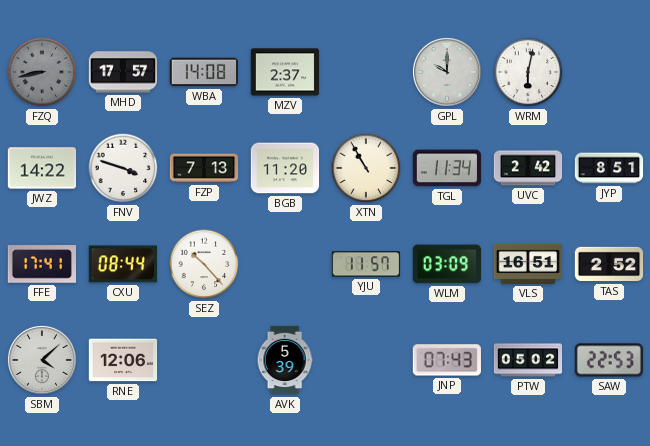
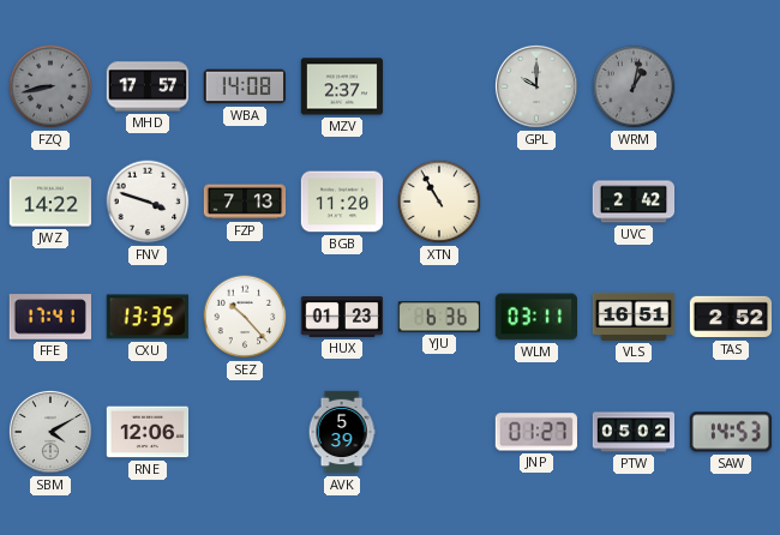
WRM: 6:02 -> 1:02 (634, 86)
WRM dial: white -> grey (634, 86)
TGL: 11:34 -> none (446, 168)
JYP: 8:51 -> none (609, 168)
CXU: 08:44 -> 13:35 (148, 317)
HUX: none -> 01:23 (342, 317)
YJU: 11:57 -> 6:36 (439, 317)
WLM: 03:09 -> 03:11 (535, 317)
SBM: 4:08 -> 4:10 (50, 432)
JNP: 07:43 -> 01:27 (536, 432)
SAW: 22:53 -> 14:53 (730, 432)
